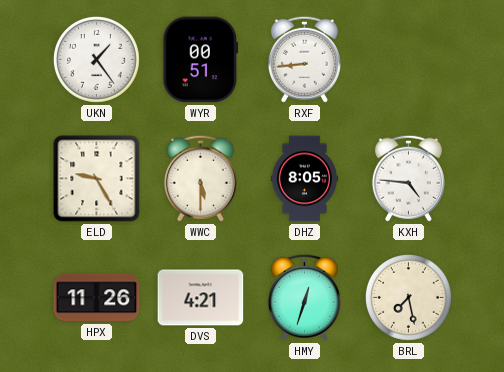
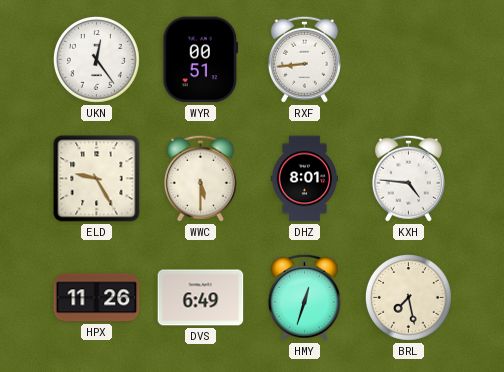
UKN: 1:24 -> 12:24 (97, 60)
DHZ: 8:05 -> 8:01 (305, 179)
DVS: 4:21 -> 6:49 (201, 298)
